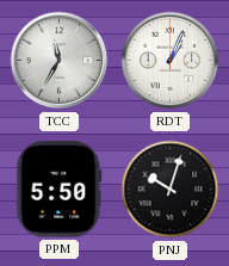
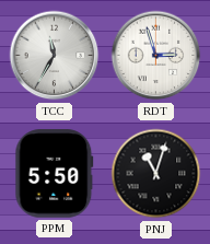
RDT: 1:04 -> 2:57 (156, 56)
PNJ: 10:03 -> 11:03 (156, 174)
